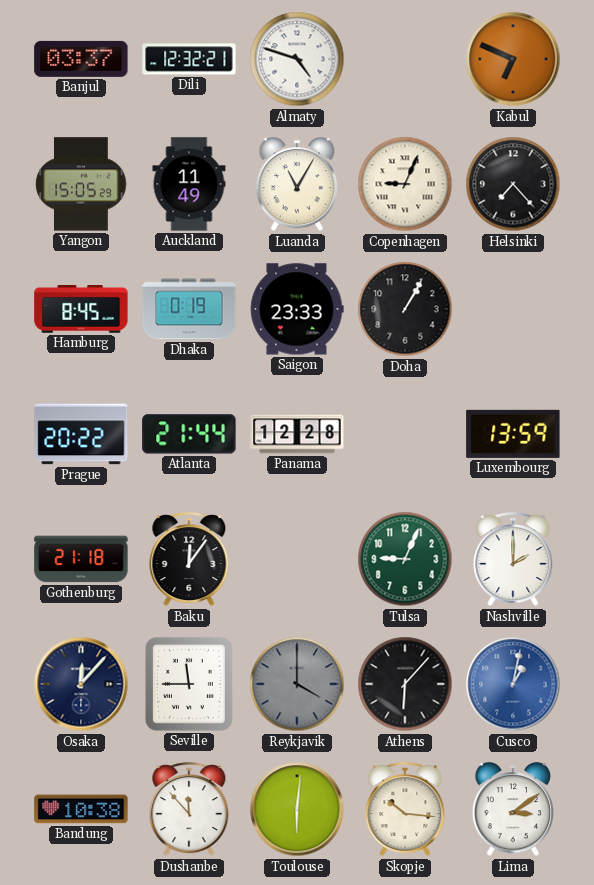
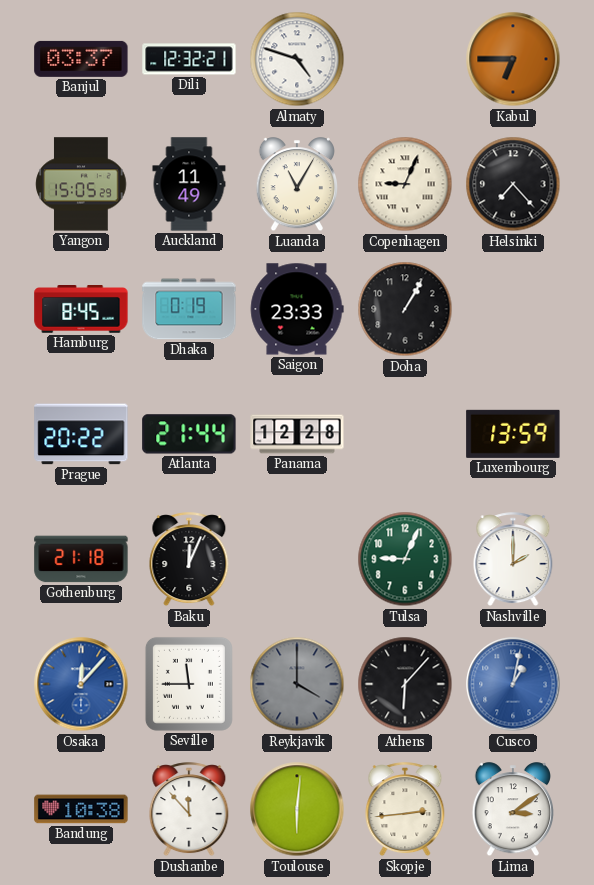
Kabul: 6:49 -> 6:45 (513, 59)
Baku: 12:06 -> 12:04 (189, 560)
Osaka dial: navy -> blue (81, 684)
Skopje: 10:16 -> 2:44 (405, 810)
